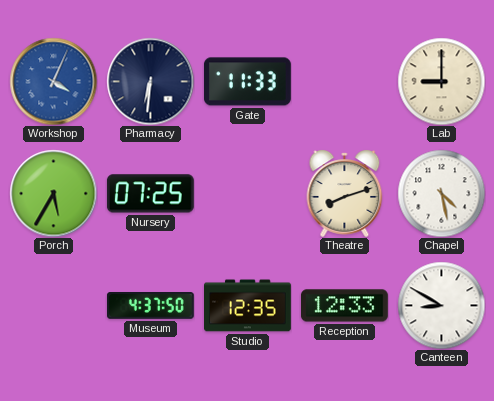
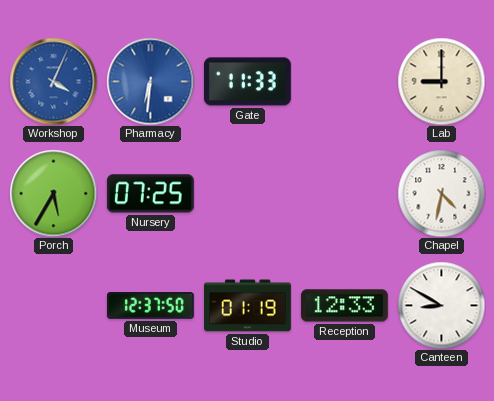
Pharmacy dial: navy -> blue (150, 81)
Theatre: 8:12 -> none (345, 193)
Chapel: 4:28 -> 4:32 (441, 193)
Museum: 4:37 -> 12:37 (150, 306)
Studio: 12:35 -> 01:19 (248, 306)
